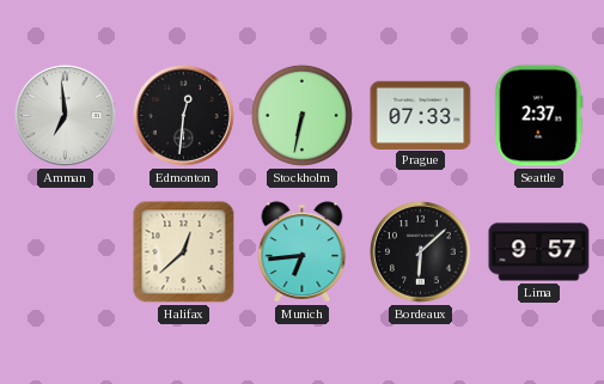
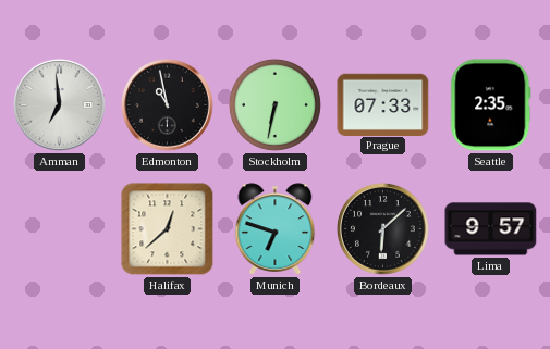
Edmonton: 12:31 -> 10:58 (167, 104)
Seattle: 2:37 -> 2:35 (491, 105)
Munich: 6:44 -> 6:48 (276, 229)
